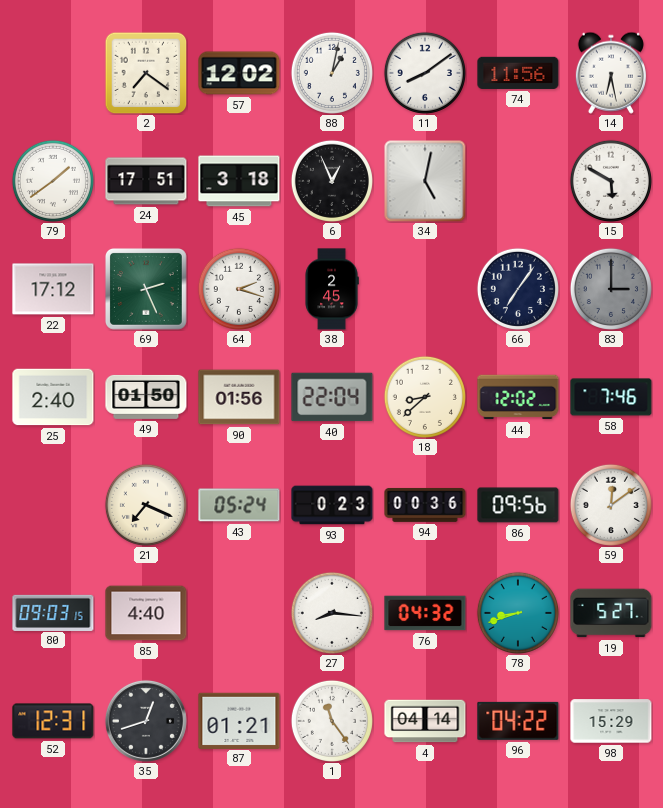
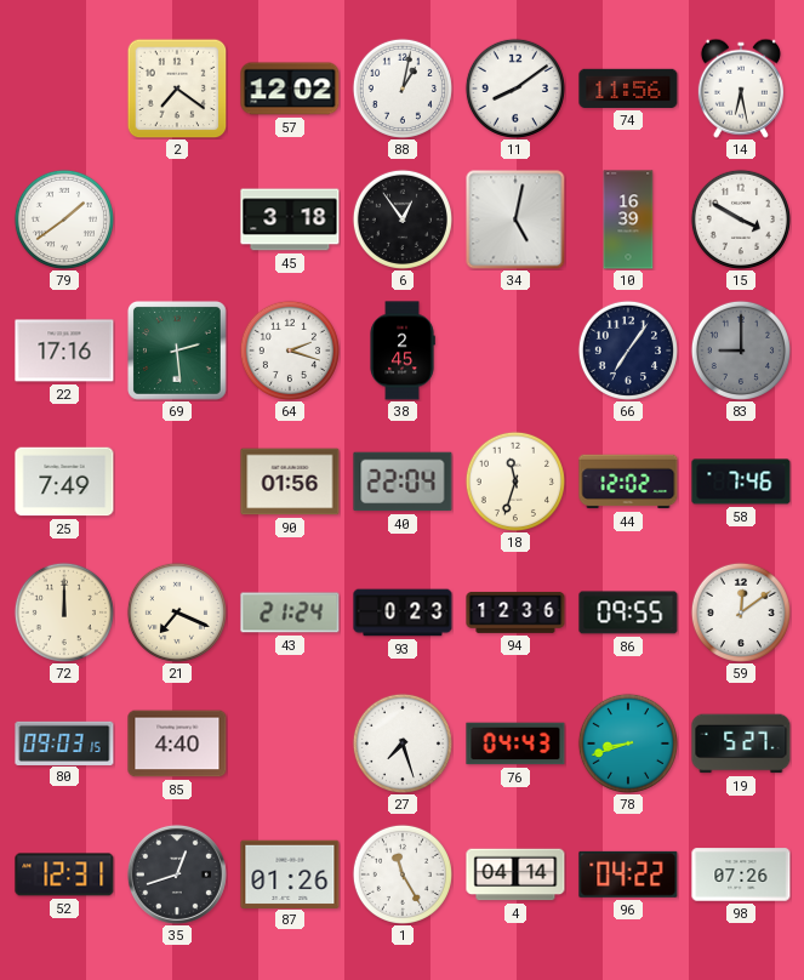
24: 17:51 -> none (146, 181)
6: 12:56 -> 12:54 (403, 220)
10: none -> 16:39 (628, 220)
15: 5:50 -> 3:50 (741, 220)
22: 17:12 -> 17:16 (64, 351)
69: 2:26 -> 2:29 (177, 351)
83: 3:00 -> 9:00 (741, 351)
25: 2:40 -> 7:49 (64, 482)
49: 01:50 -> none (146, 397)
18: 8:38 -> 11:33 (515, 482)
72: none -> 12:00 (64, 612)
43: 05:24 -> 21:24 (290, 612)
94: 00:36 -> 12:36 (515, 612)
86: 09:56 -> 09:55 (628, 612)
27: 8:16 -> 7:27 (403, 743)
76: 04:32 -> 04:43 (515, 743)
87: 01:21 -> 01:26 (290, 873)
1: 11:24 -> 11:25 (403, 874)
98: 15:29 -> 07:26 (741, 874)
